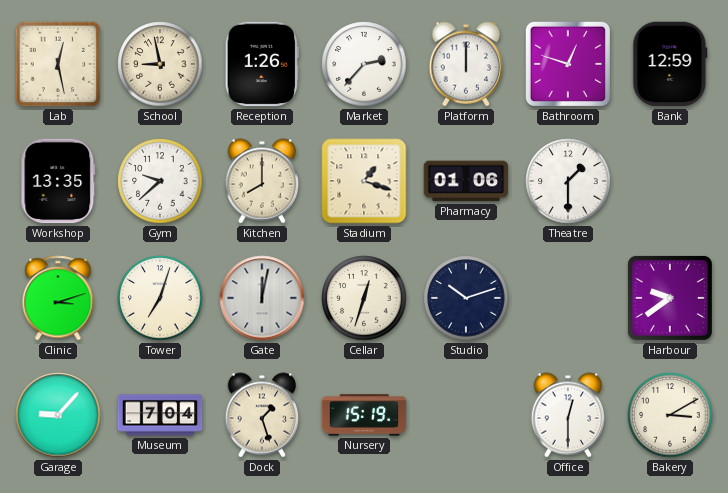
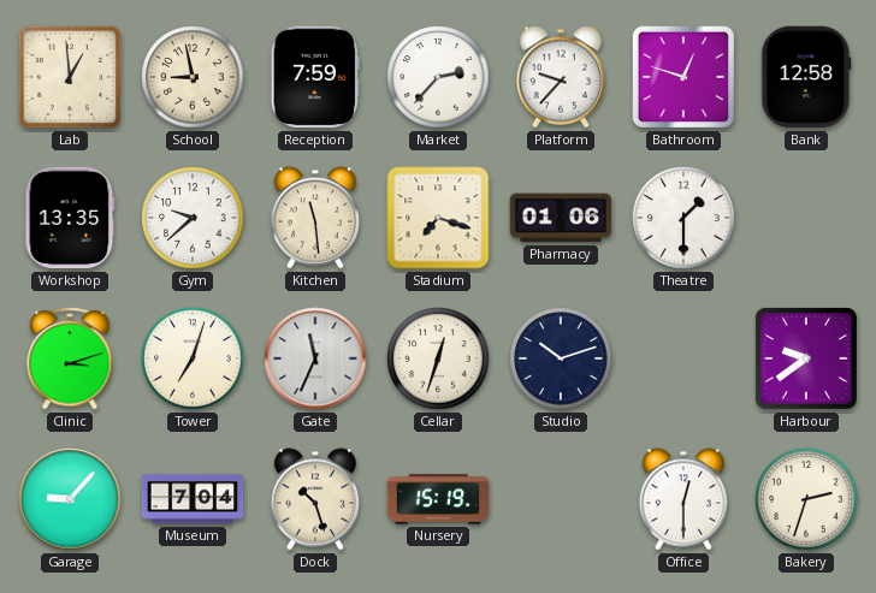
Lab: 12:28 -> 12:59 (70, 77)
Reception: 1:26 -> 7:59 (315, 77)
Platform: 12:00 -> 9:37 (561, 77)
Bank: 12:59 -> 12:58 (806, 77)
Kitchen: 8:00 -> 11:29 (315, 218)
Stadium: 1:18 -> 7:18 (438, 218)
Gate: 12:02 -> 11:34 (315, 358)
Dock: 1:27 -> 10:27 (315, 499)
Bakery: 3:10 -> 2:33 (806, 499)
